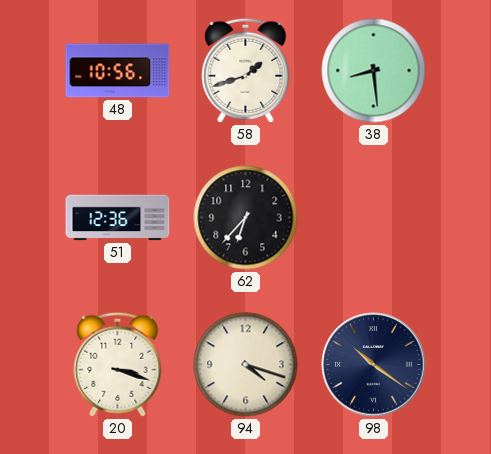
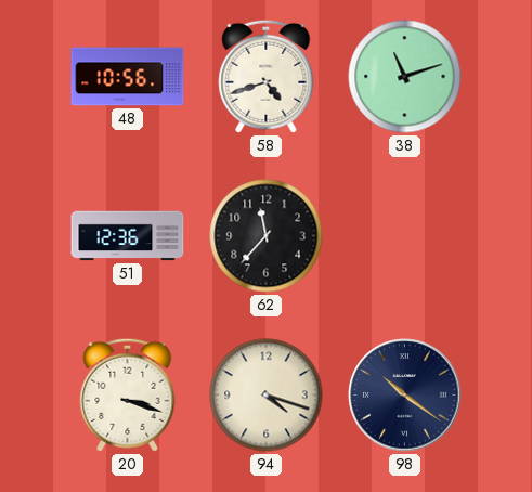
58: 1:42 -> 4:42 (267, 76)
38: 8:29 -> 11:12 (405, 77)
62: 6:37 -> 11:37 (267, 236)
